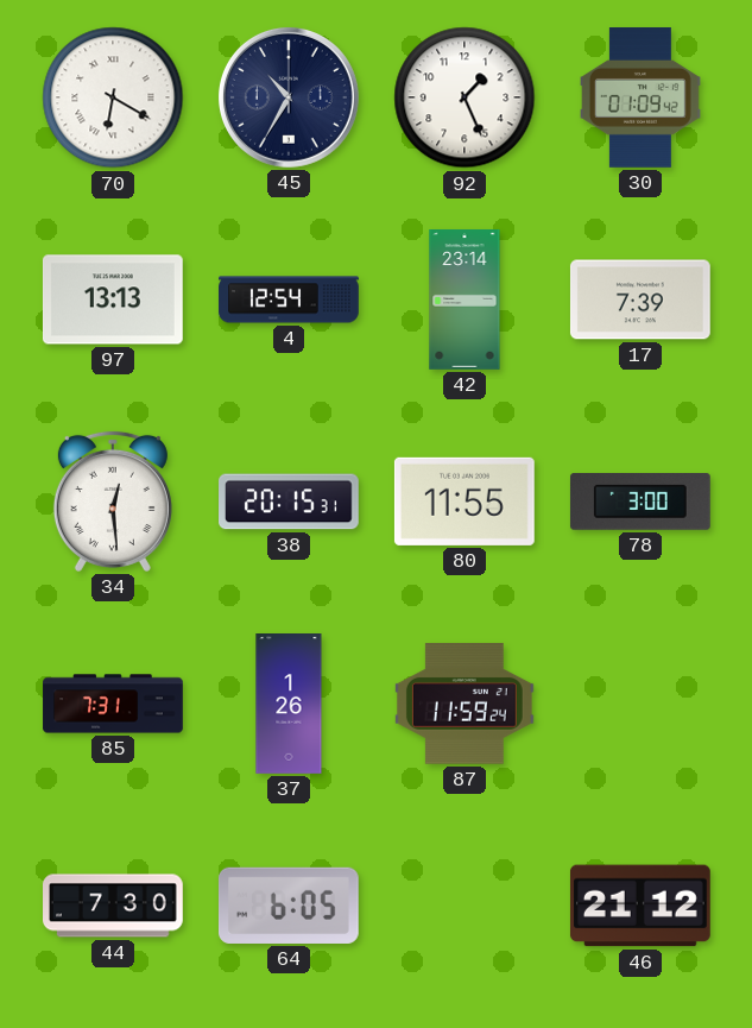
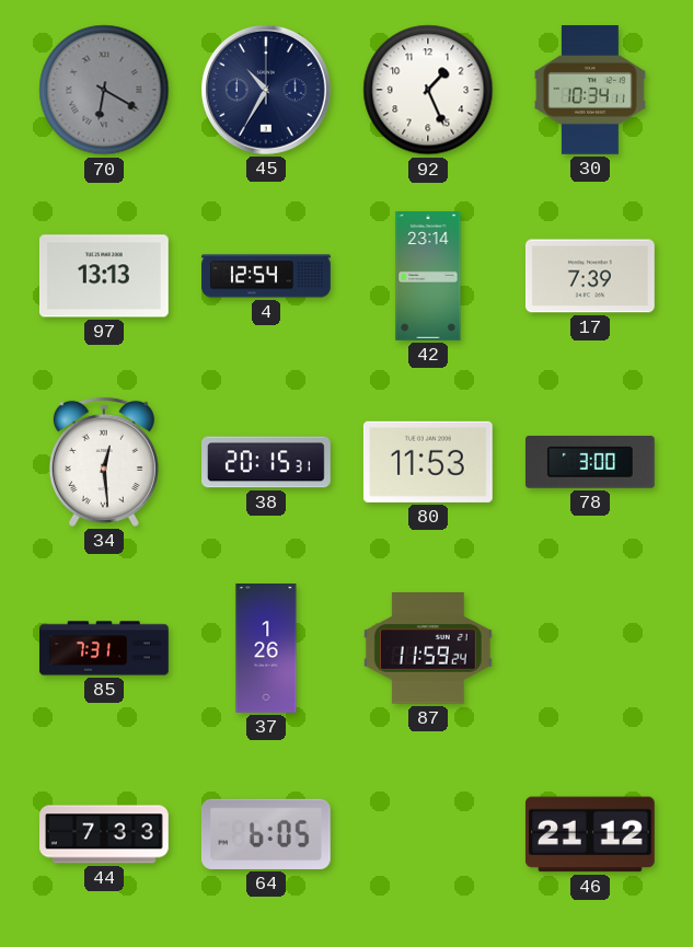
70 dial: white -> grey (104, 90)
30: 01:09 -> 10:34 (591, 91)
80: 11:55 -> 11:53 (428, 462)
44: 7:30 -> 7:33 (105, 834)
